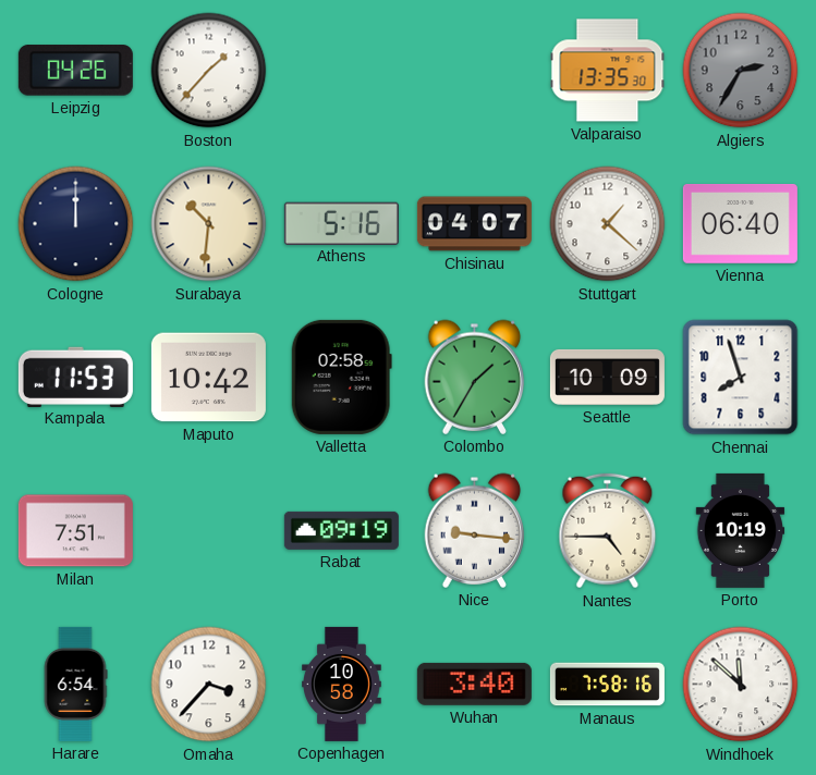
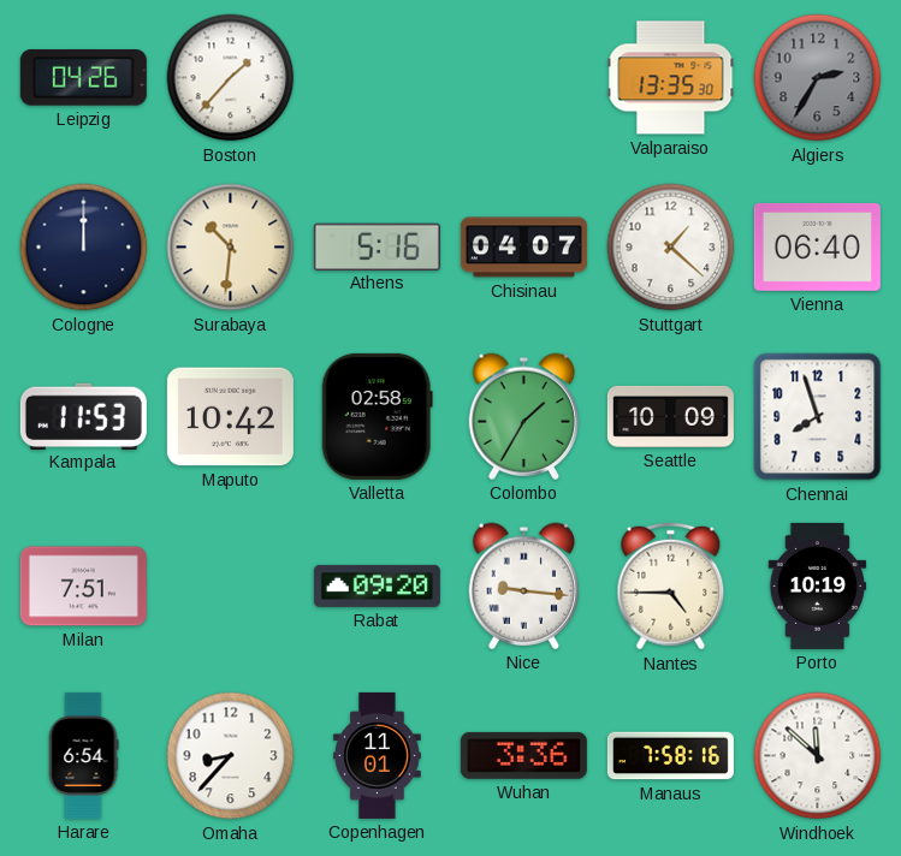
Rabat: 09:19 -> 09:20 (377, 585)
Omaha: 3:37 -> 8:37 (231, 756)
Copenhagen: 10:58 -> 11:01 (378, 755)
Wuhan: 3:40 -> 3:36 (523, 755)
